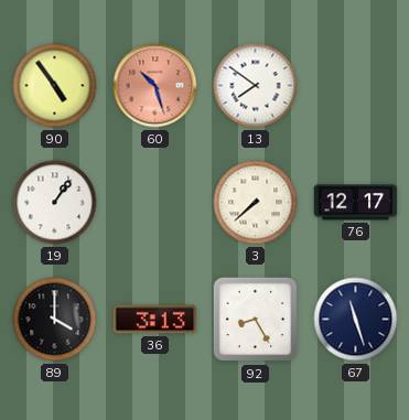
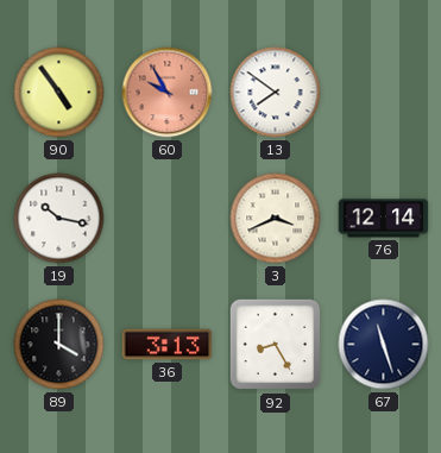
60: 10:27 -> 9:55 (168, 93)
19: 1:06 -> 10:17 (59, 219)
3: 7:38 -> 3:41 (276, 219)
76: 12:17 -> 12:14 (384, 219)
